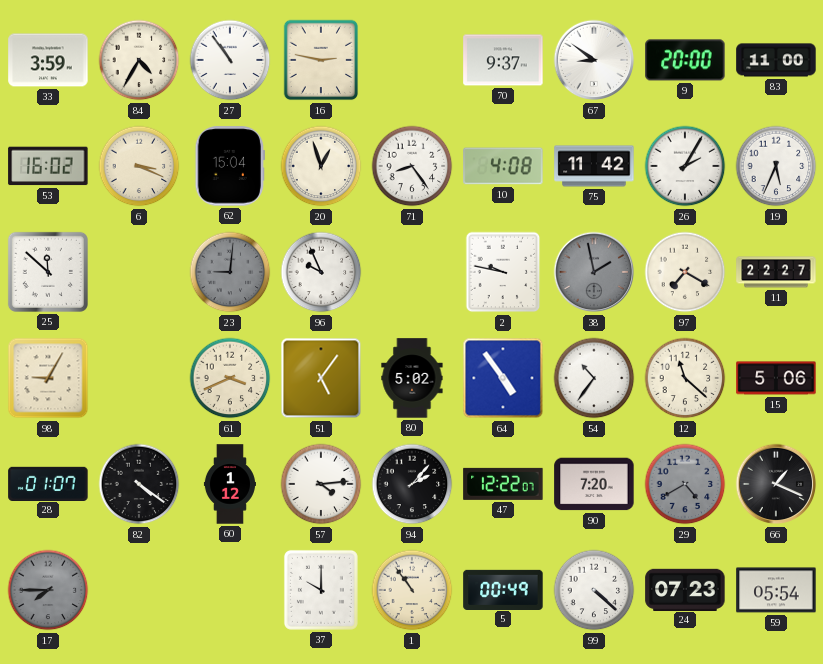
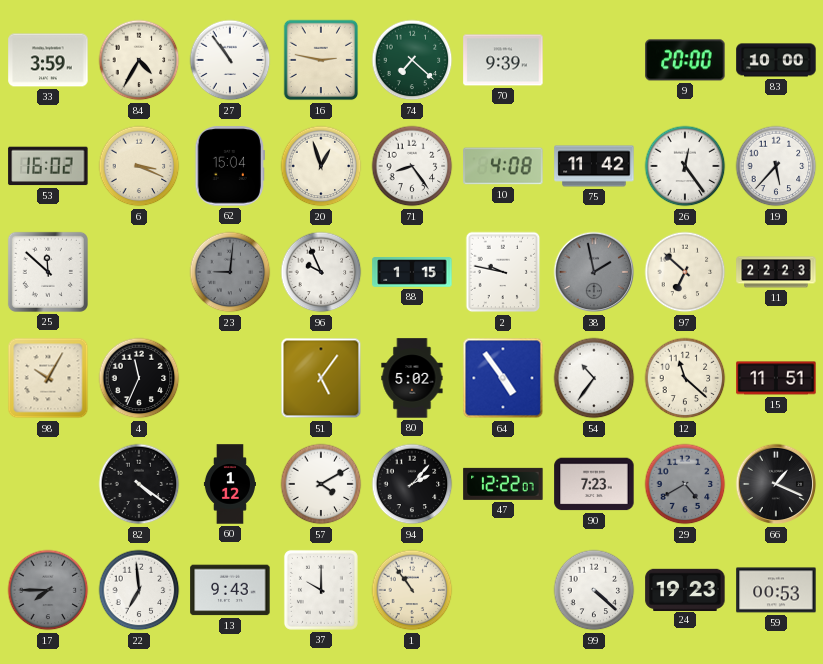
74: none -> 7:22 (412, 60)
70: 9:37 -> 9:39 (503, 60)
67: 8:51 -> none (594, 60)
83: 11:00 -> 10:00 (776, 60)
26: 2:05 -> 12:24 (685, 166)
19: 5:34 -> 5:37 (776, 166)
88: none -> 1:15 (412, 272)
97: 7:20 -> 6:52 (685, 272)
11: 22:27 -> 22:23 (776, 272)
98: 9:05 -> 10:05 (48, 378)
4: none -> 11:34 (139, 378)
61: 3:41 -> none (230, 378)
15: 5:06 -> 11:51 (776, 378)
28: 01:07 -> none (48, 483)
57: 4:14 -> 4:10 (321, 484)
90: 7:20 -> 7:23 (594, 484)
22: none -> 6:59 (139, 590)
13: none -> 9:43 (230, 590)
5: 00:49 -> none (503, 589)
24: 07:23 -> 19:23 (685, 589)
59: 05:54 -> 00:53 (776, 590)
